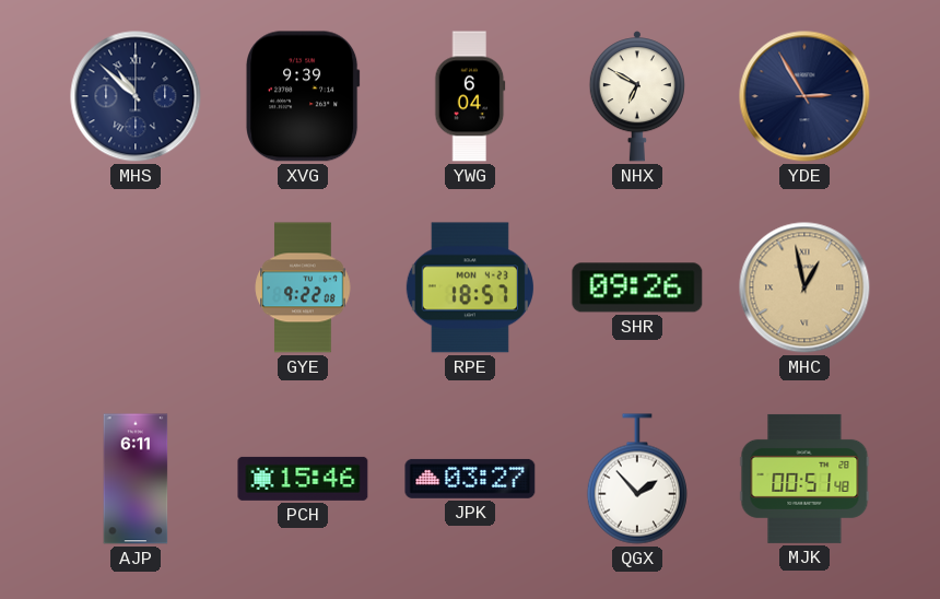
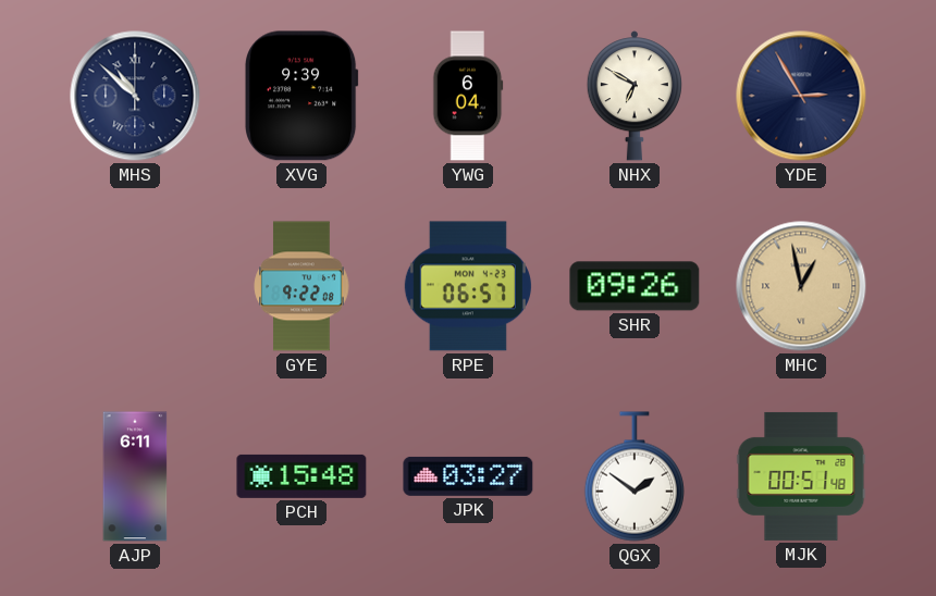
RPE: 18:57 -> 06:57 (468, 286)
PCH: 15:46 -> 15:48 (301, 476)
QGX: 1:53 -> 1:51 (635, 476)
